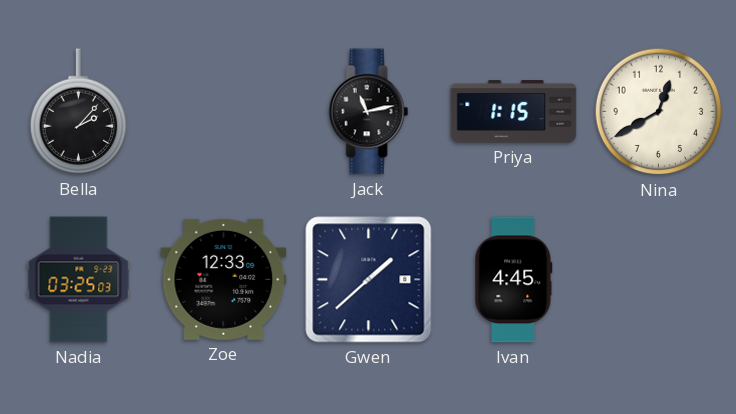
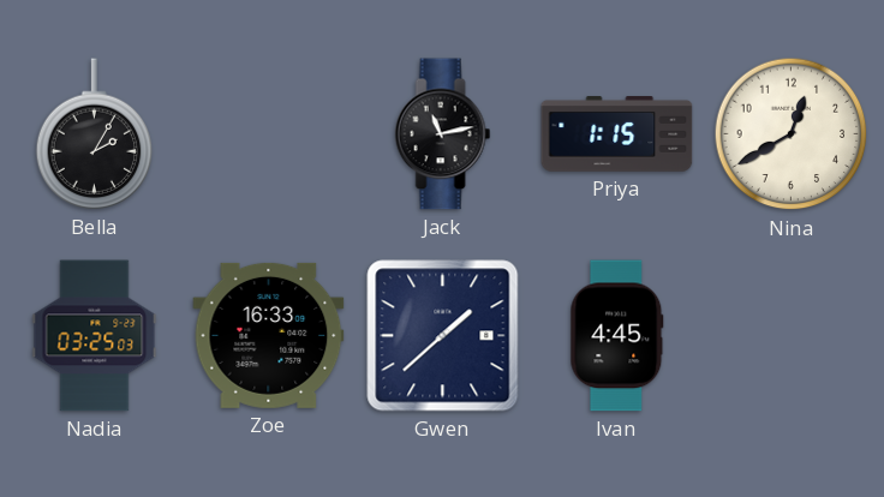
Bella: 2:07 -> 2:05 (95, 134)
Zoe: 12:33 -> 16:33 (269, 335)
